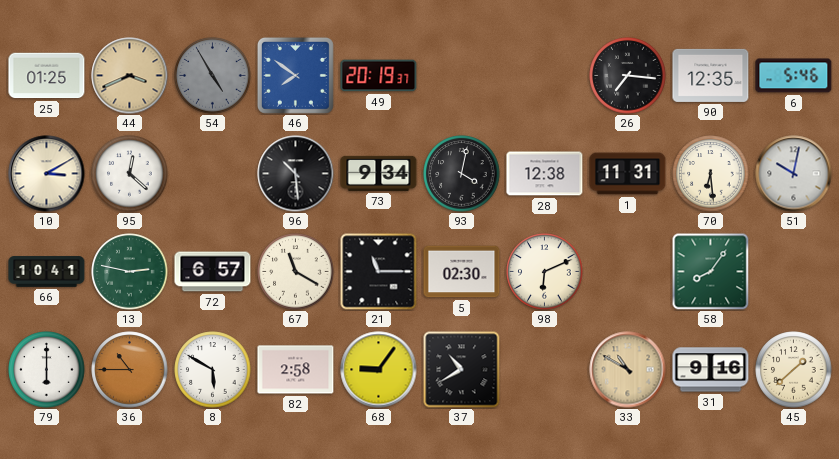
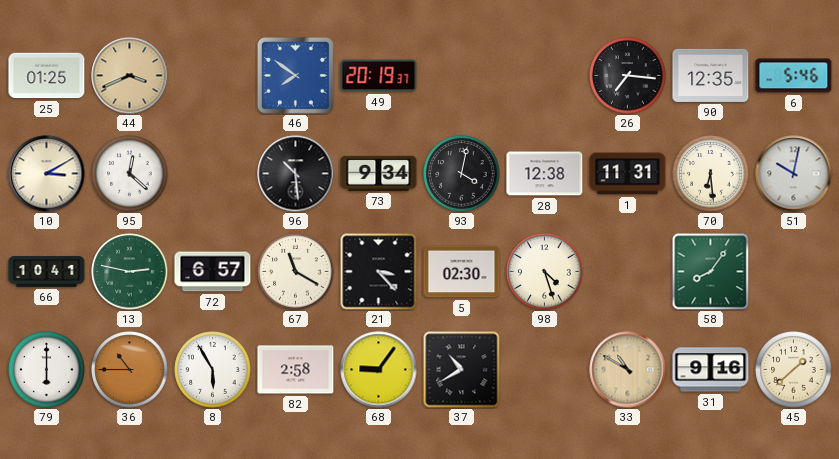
54: 4:55 -> none (213, 76)
21: 11:15 -> 3:23 (379, 272)
98: 6:11 -> 4:27 (545, 272)
8: 5:50 -> 5:55 (213, 370)
